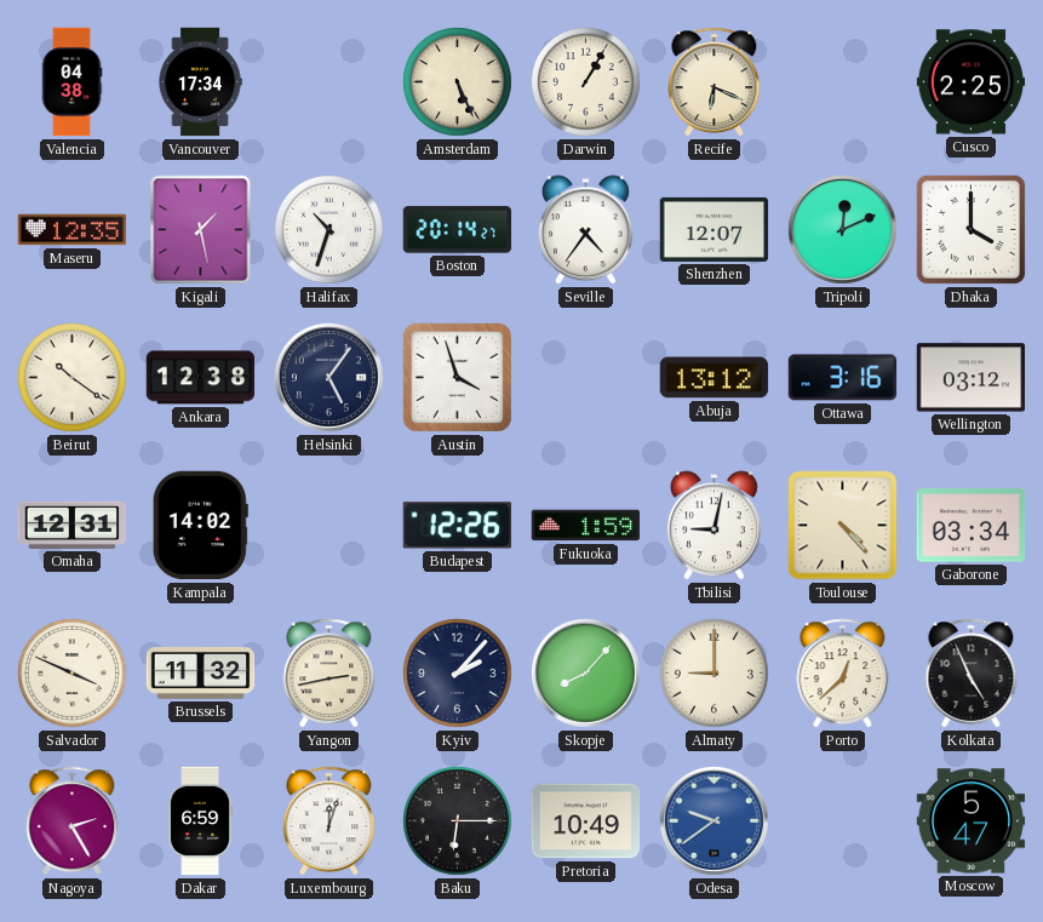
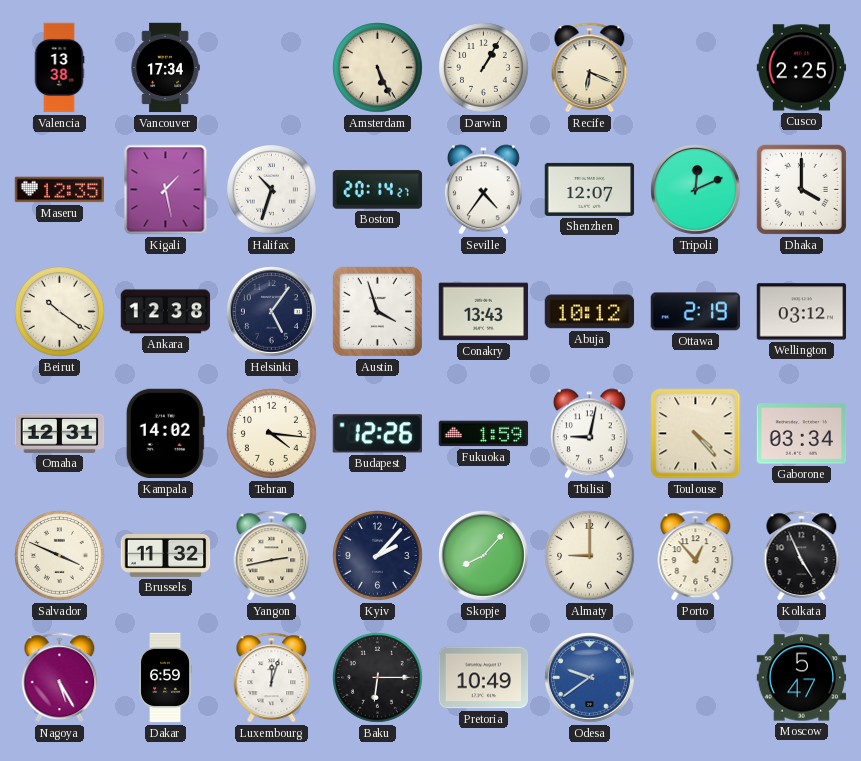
Valencia: 04:38 -> 13:38 (59, 68)
Conakry: none -> 13:43 (484, 312)
Abuja: 13:12 -> 10:12 (590, 312)
Ottawa: 3:16 -> 2:19 (696, 312)
Tehran: none -> 4:16 (272, 434)
Porto: 12:38 -> 12:53 (696, 556)
Nagoya: 2:25 -> 5:25 (60, 678)
